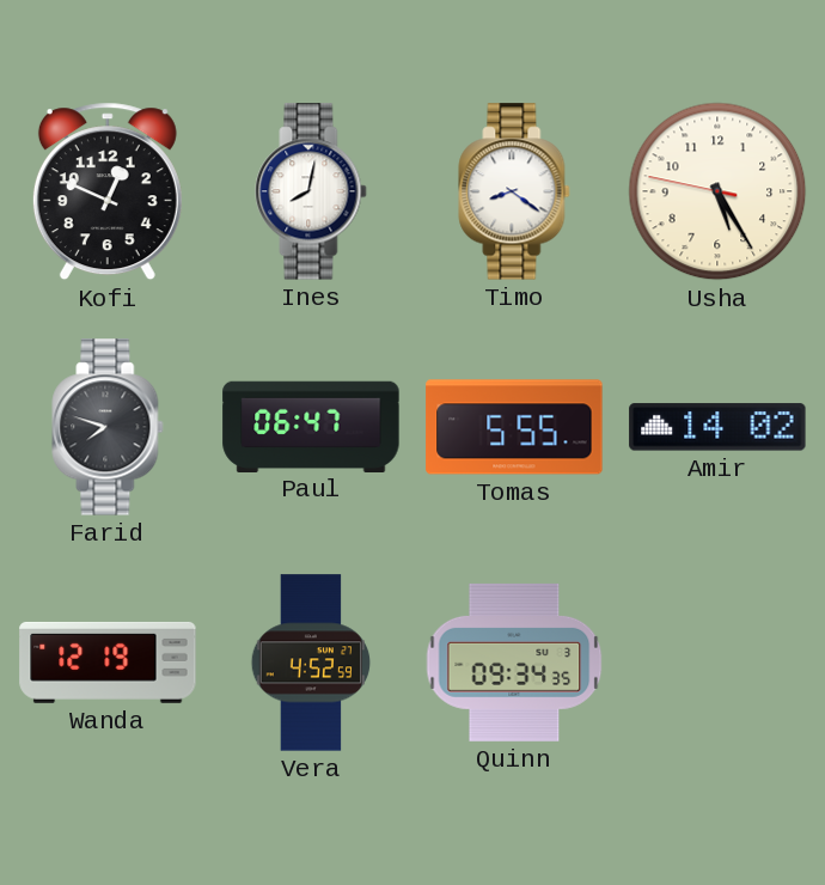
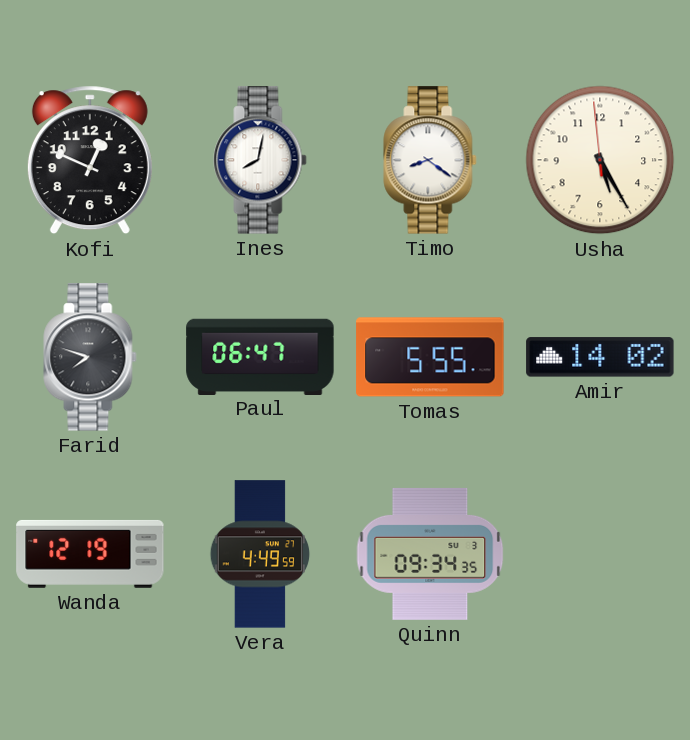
Usha: 5:24:47 -> 5:24:59 (600, 160)
Vera: 4:52 -> 4:49 (260, 554)
